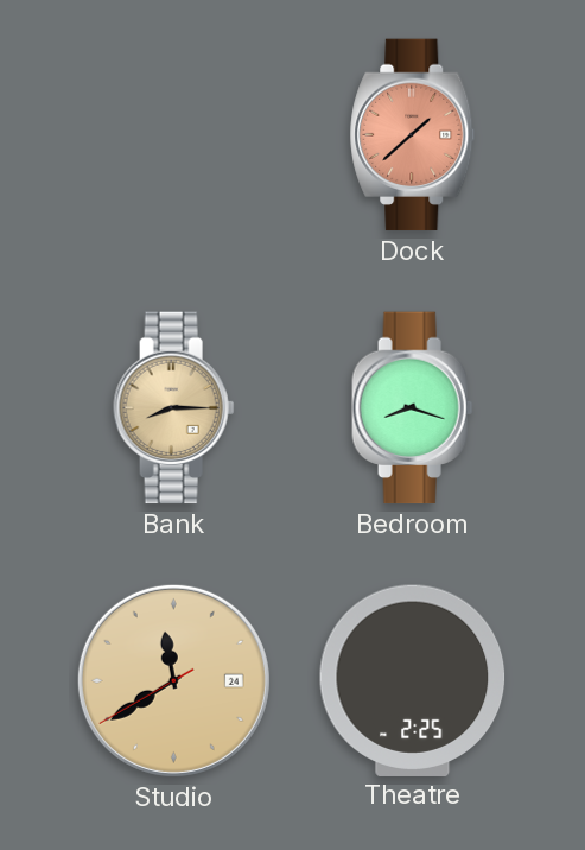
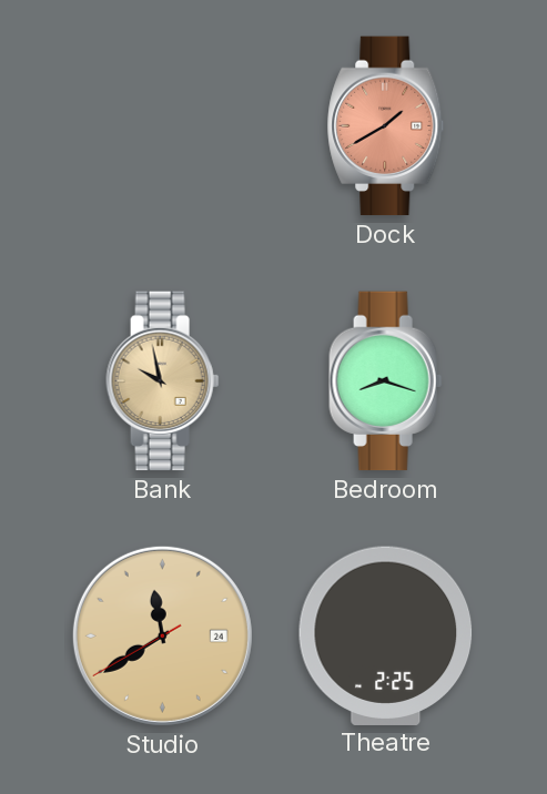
Dock: 1:38 -> 1:40 (386, 126)
Bank: 8:15 -> 9:58 (163, 381)
